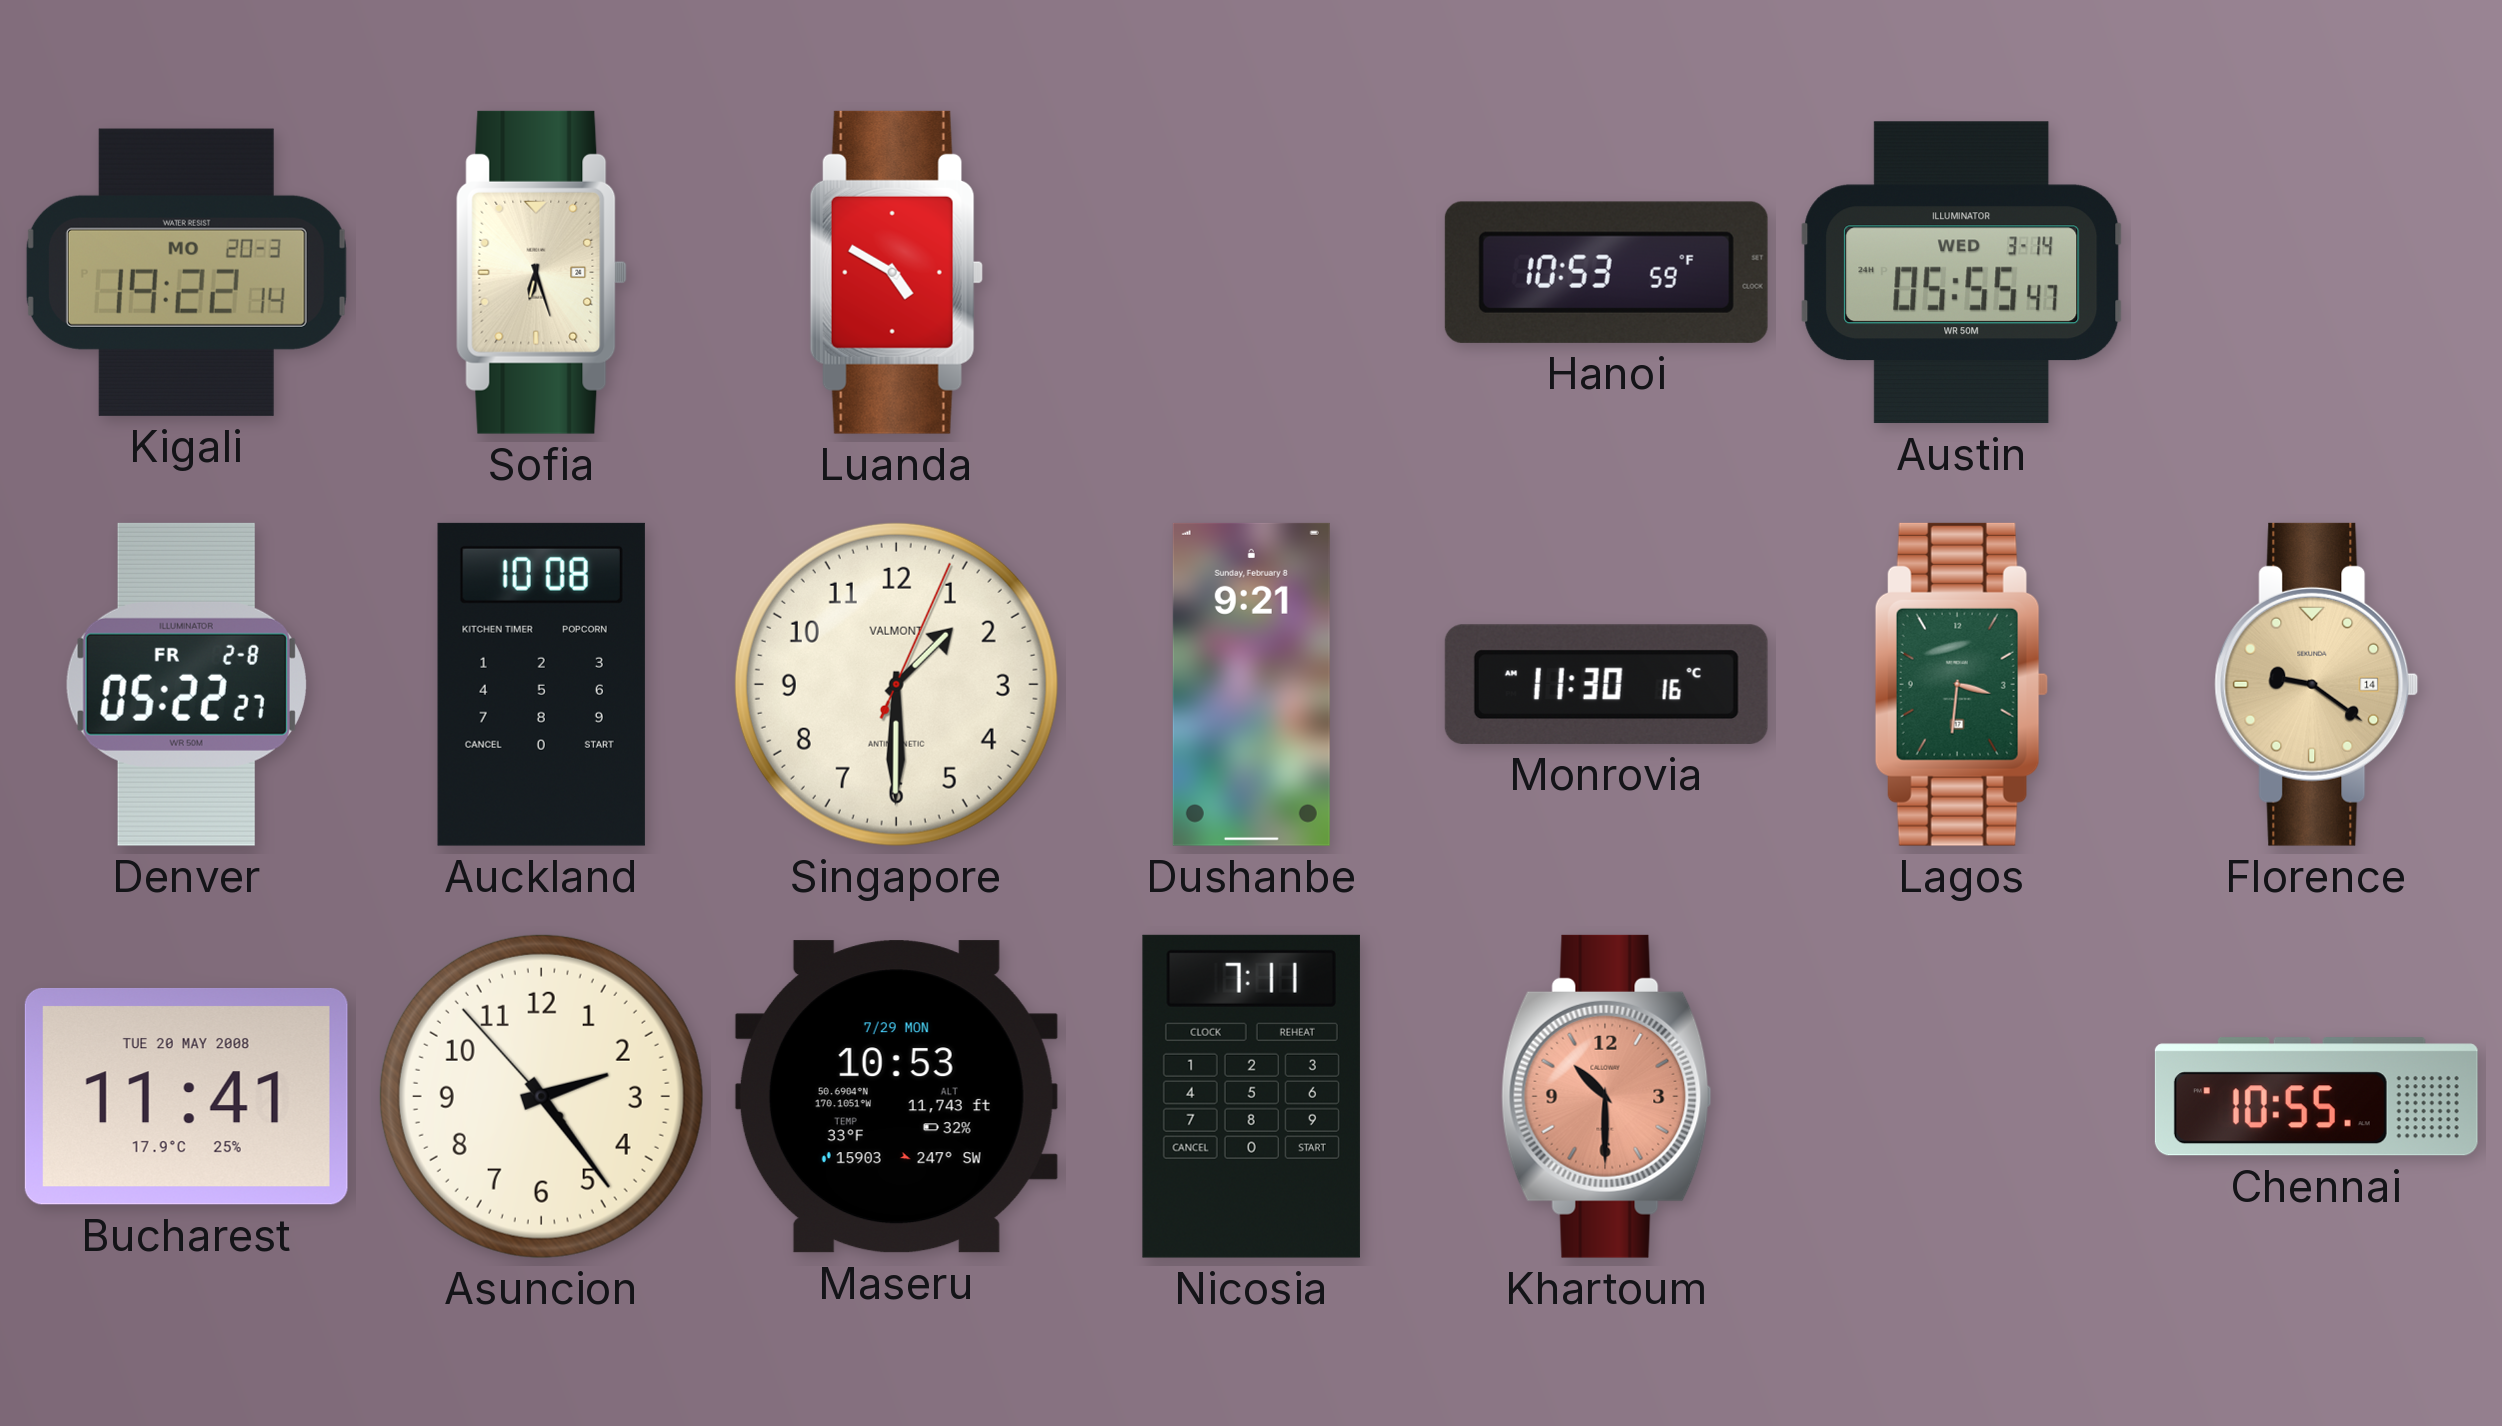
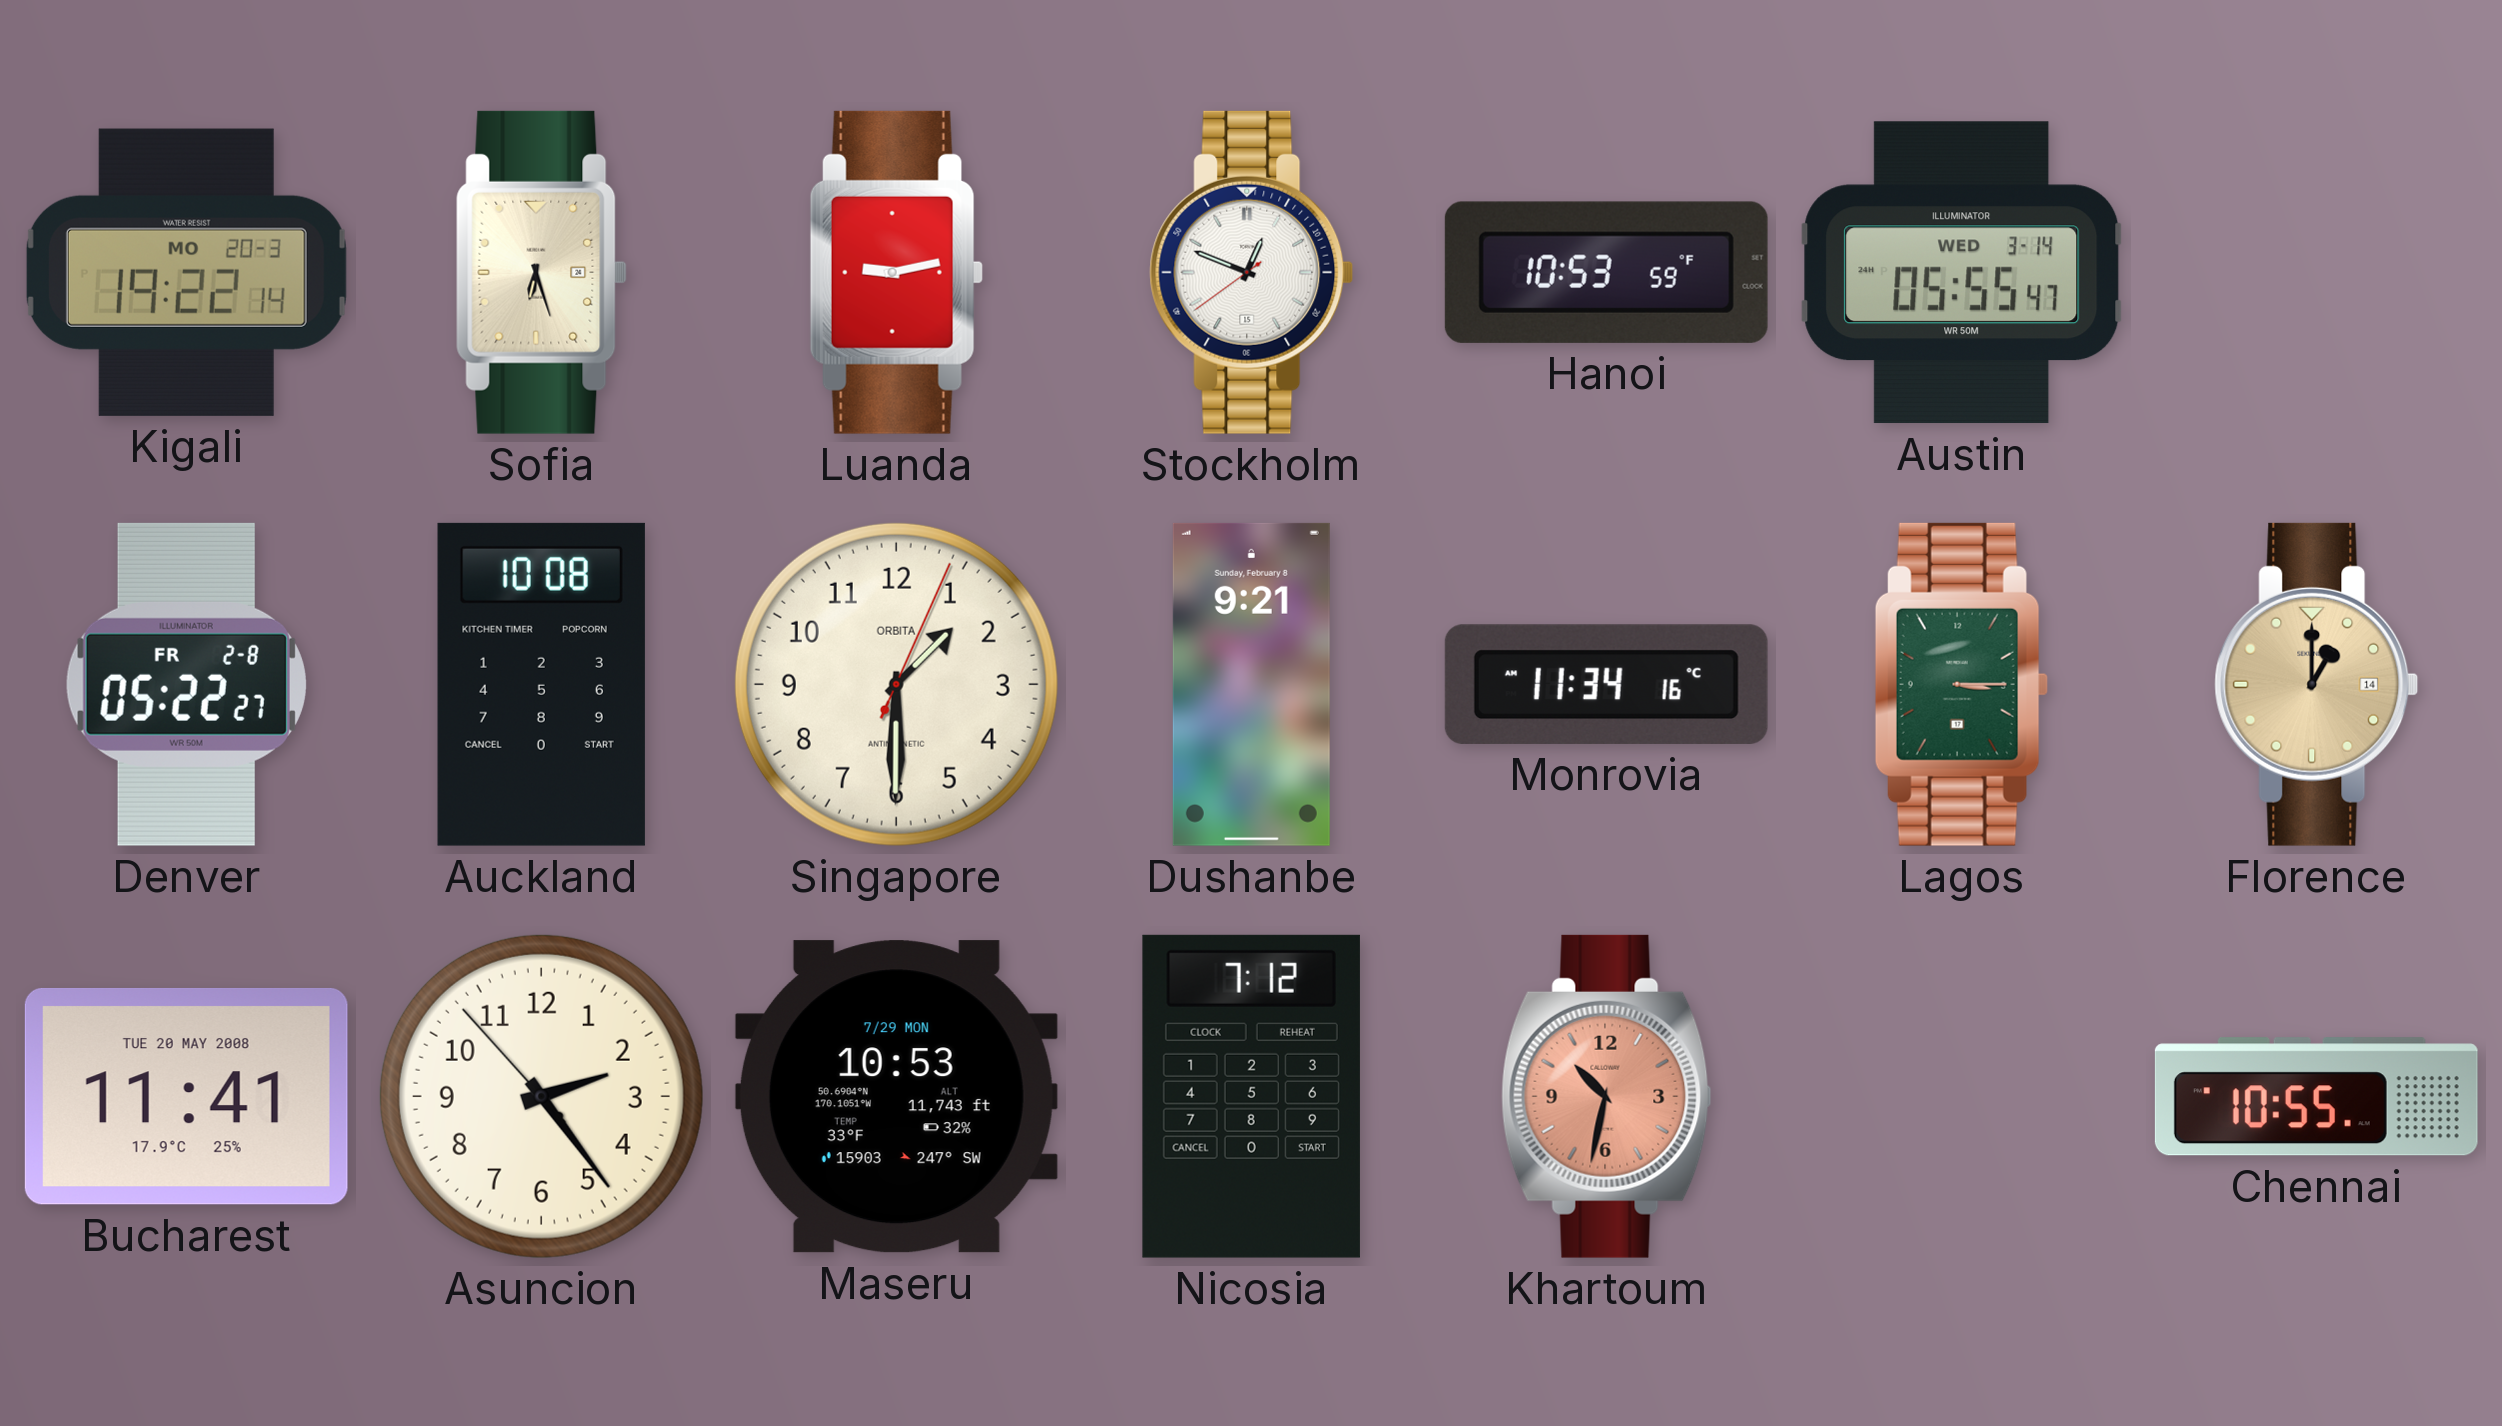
Luanda: 4:50 -> 9:13 (896, 272)
Stockholm: none -> 12:48 (1252, 272)
Singapore brand: VALMONT -> ORBITA (896, 684)
Monrovia: 11:30 -> 11:34 (1606, 684)
Lagos: 3:31 -> 3:15 (1961, 684)
Florence: 9:21 -> 1:00 (2317, 684)
Nicosia: 7:11 -> 7:12 (1251, 1096)
Khartoum: 10:30 -> 10:32 (1607, 1096)
